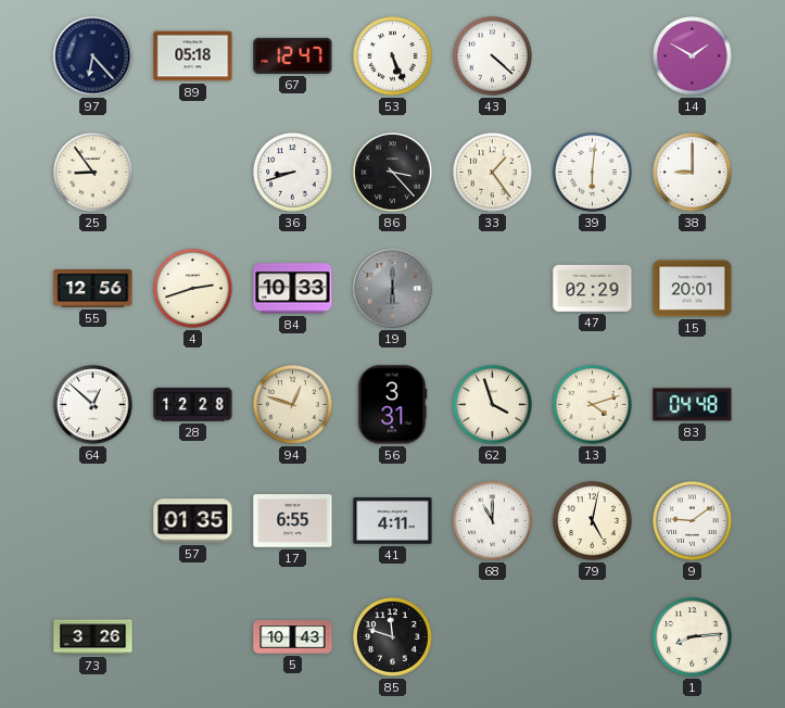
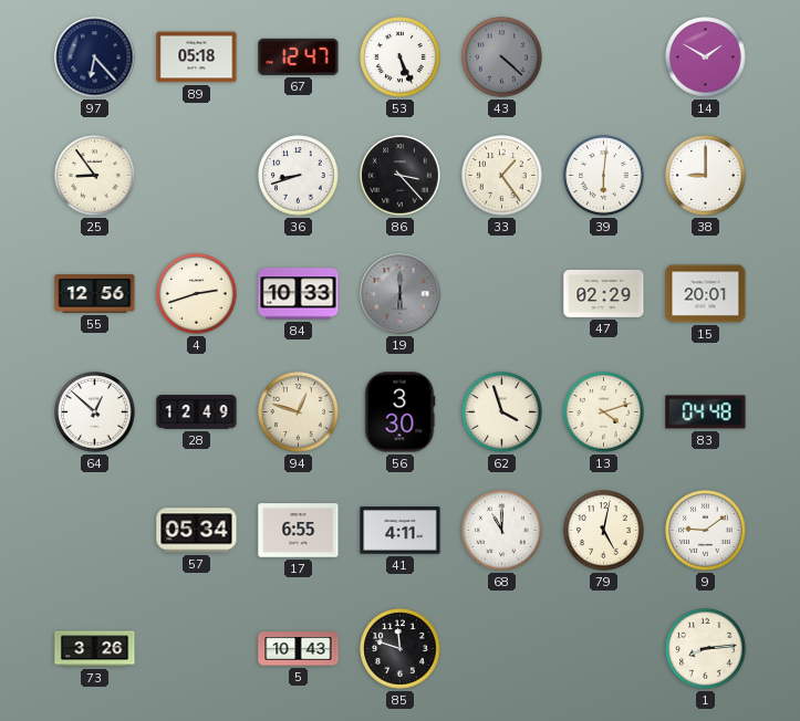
43 dial: white -> grey (502, 58)
28: 12:28 -> 12:49 (197, 412)
56: 3:31 -> 3:30 (399, 412)
57: 01:35 -> 05:34 (197, 531)
